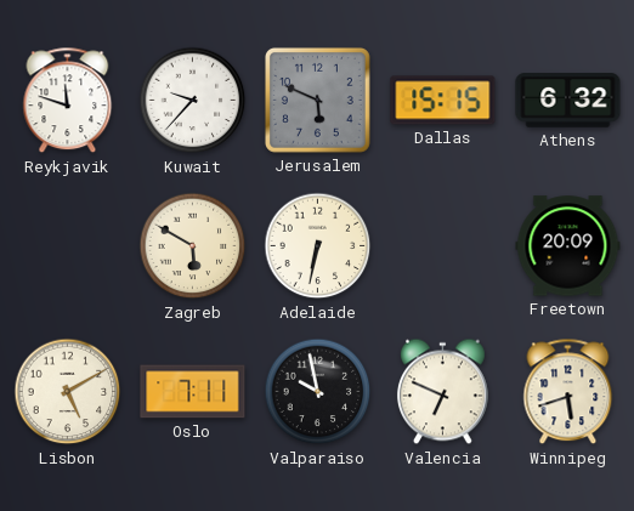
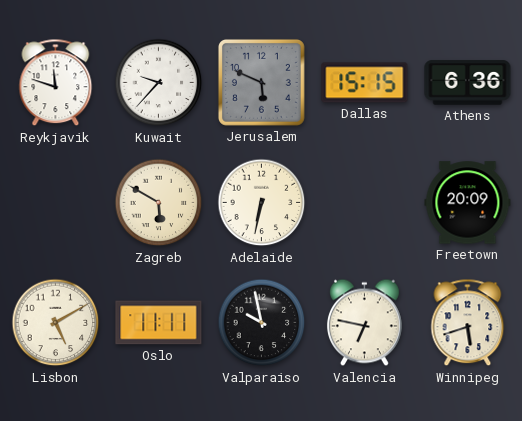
Athens: 6:32 -> 6:36 (468, 83)
Oslo: 7:11 -> 11:11 (159, 323)
Valencia: 6:49 -> 6:47 (364, 323)
